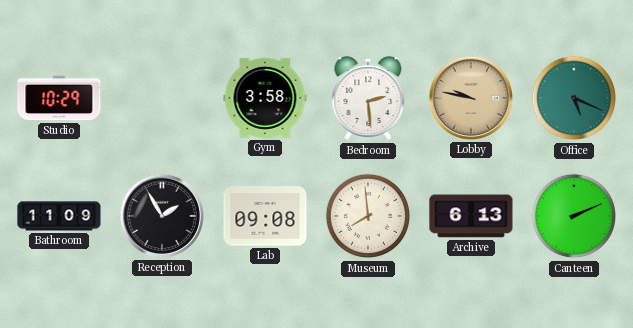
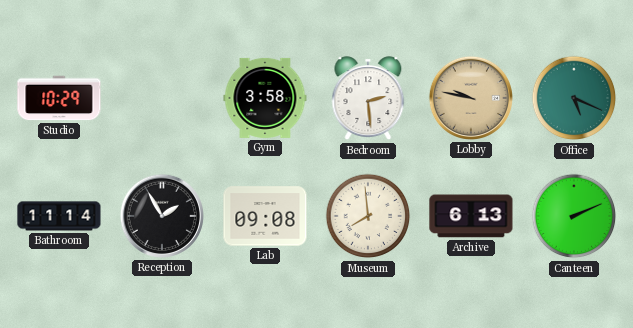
Bathroom: 11:09 -> 11:14 (59, 216)
